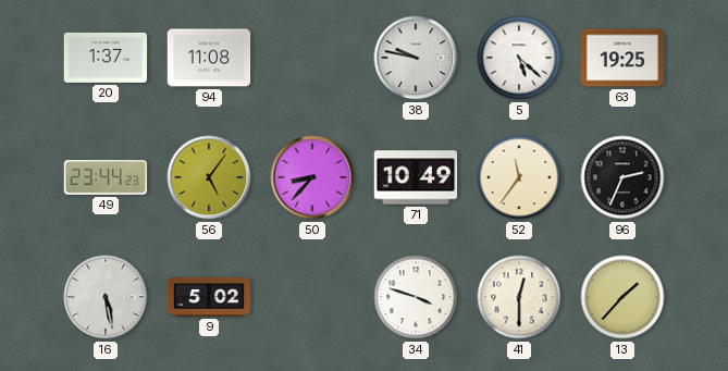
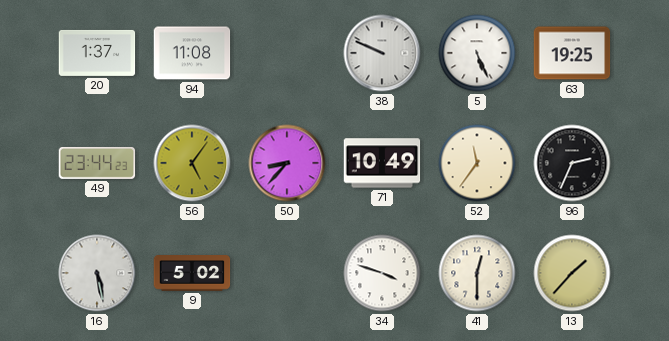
38: 9:47 -> 9:49 (382, 53)
5: 5:22 -> 5:26 (477, 53)
